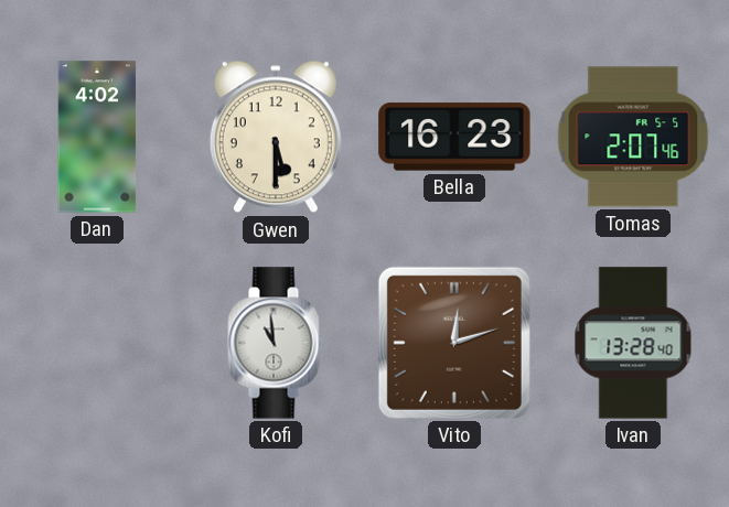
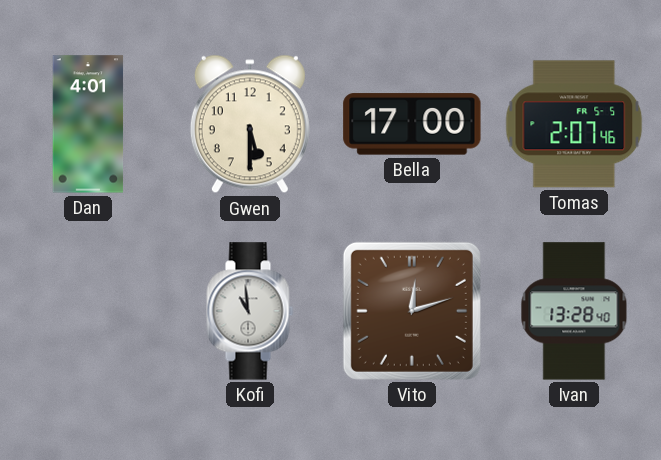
Dan: 4:02 -> 4:01 (88, 124)
Bella: 16:23 -> 17:00 (412, 124)
